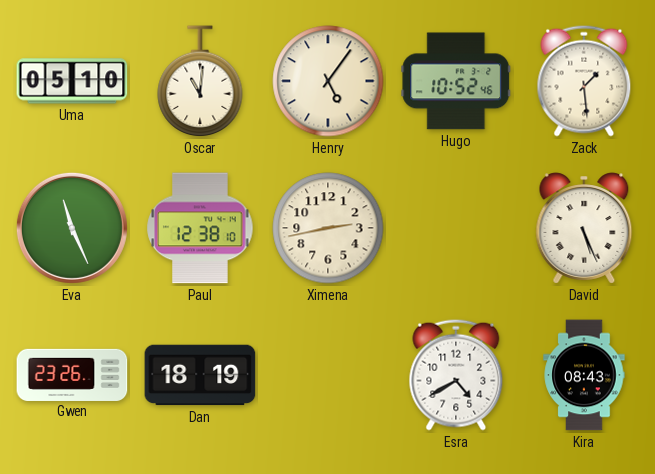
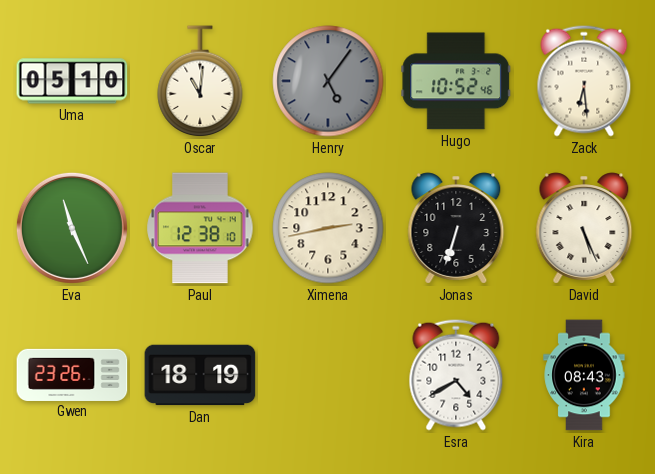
Henry dial: cream -> grey (328, 81)
Zack: 1:29 -> 6:29 (584, 81)
Jonas: none -> 6:33 (456, 228)
